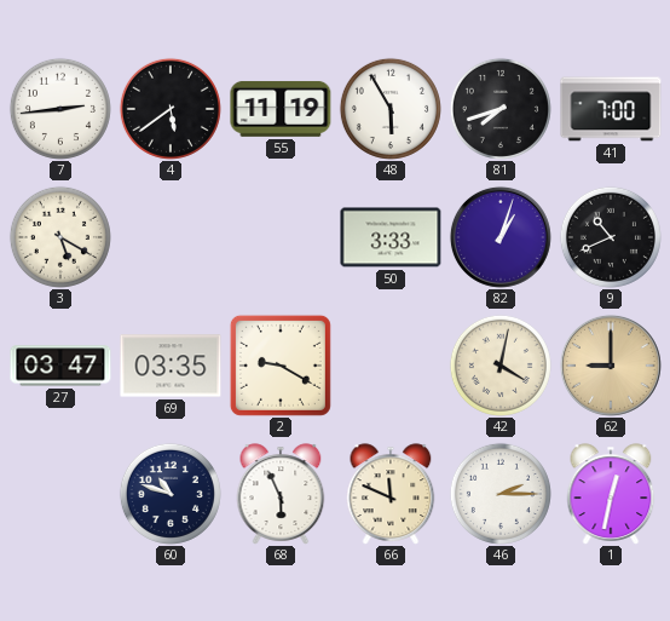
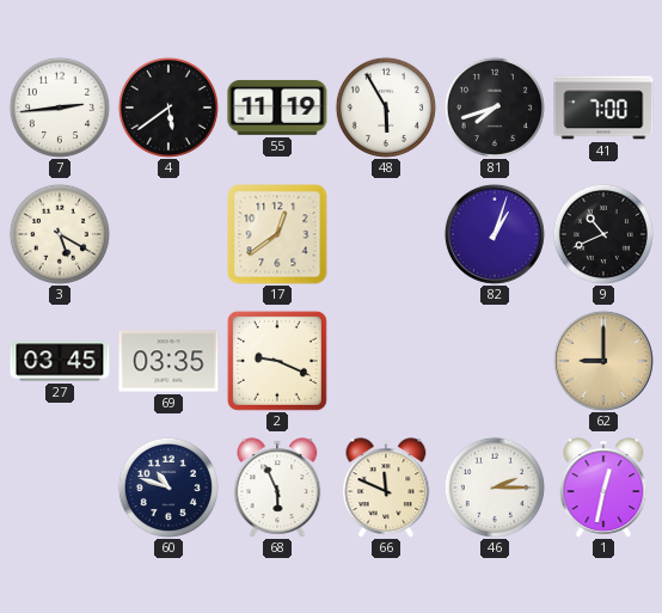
17: none -> 12:39 (277, 234)
50: 3:33 -> none (391, 237)
27: 03:47 -> 03:45 (60, 361)
2: 9:20 -> 9:19 (277, 361)
42: 4:02 -> none (501, 366)
